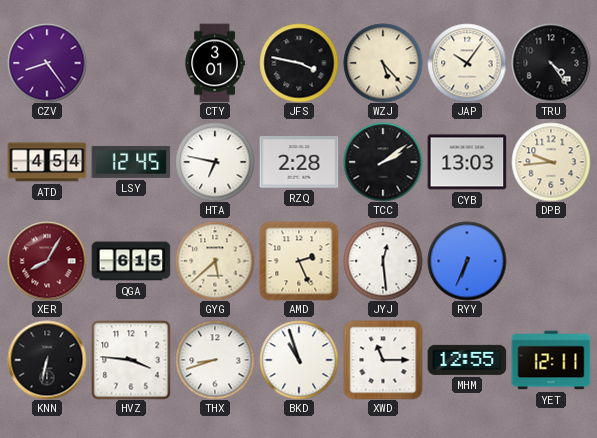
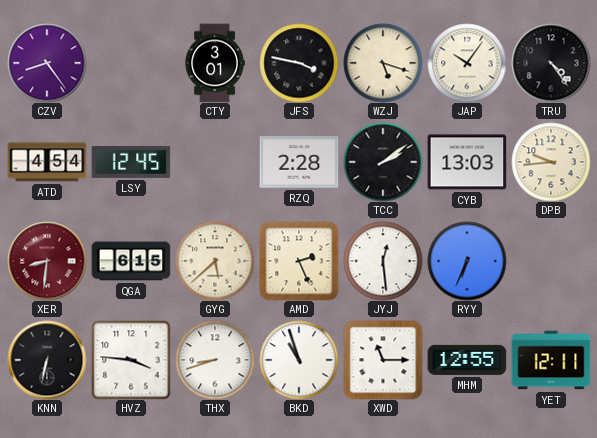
WZJ: 5:23 -> 5:18 (383, 63)
HTA: 6:47 -> none (215, 162)
XER: 8:05 -> 8:31 (47, 261)
